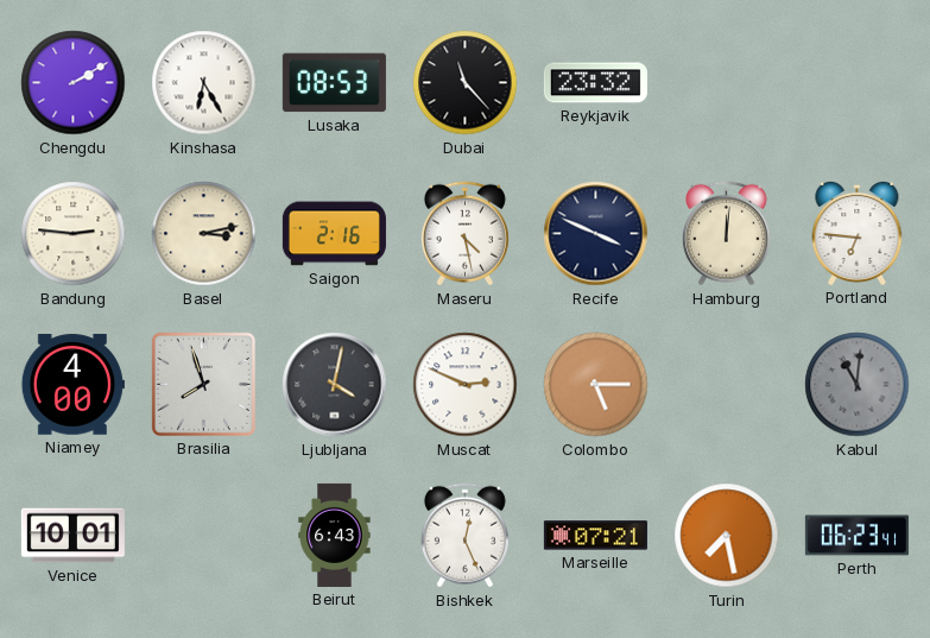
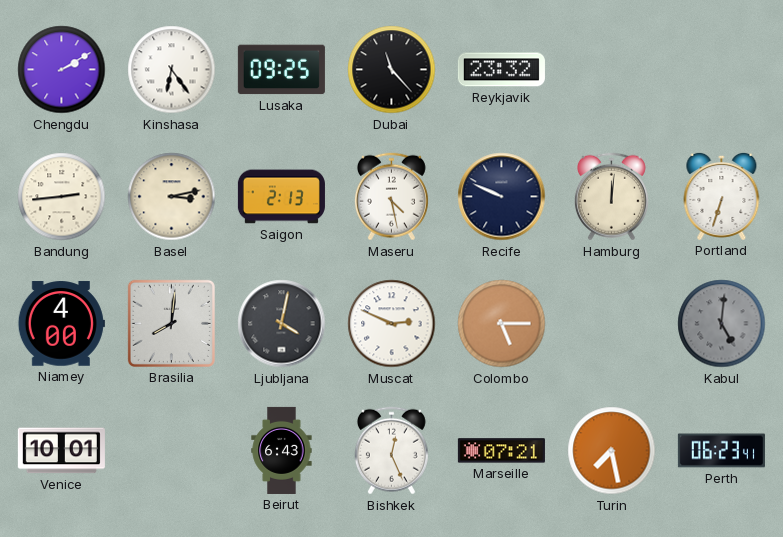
Kinshasa: 6:25 -> 6:24 (172, 70)
Lusaka: 08:53 -> 09:25 (281, 70)
Bandung: 2:46 -> 2:44 (62, 197)
Saigon: 2:16 -> 2:13 (281, 197)
Recife: 3:49 -> 9:49 (502, 197)
Portland: 6:46 -> 6:33 (722, 196)
Brasilia: 7:57 -> 8:01 (171, 323)
Kabul: 11:01 -> 5:01 (722, 324)
